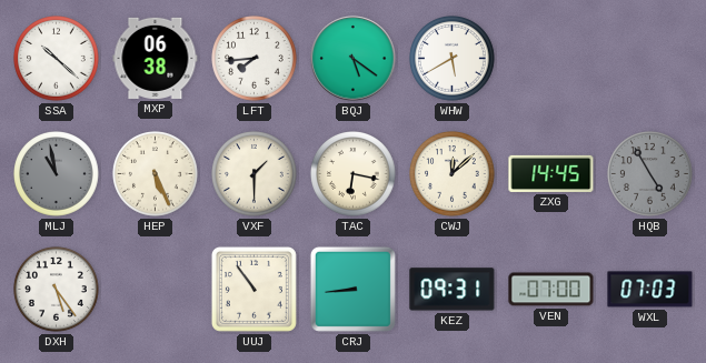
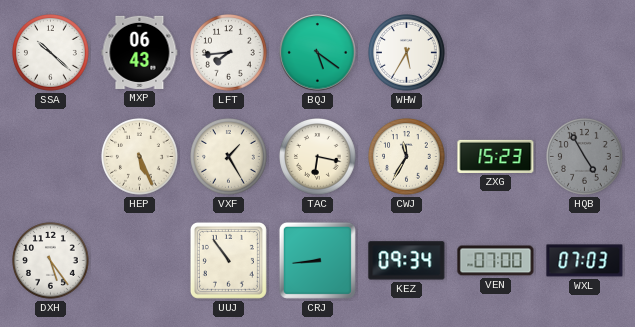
MXP: 06:38 -> 06:43 (140, 52)
WHW: 5:40 -> 5:35 (407, 53)
MLJ: 10:58 -> none (57, 174)
VXF: 1:30 -> 1:25 (229, 157)
CWJ: 12:08 -> 11:35 (407, 157)
ZXG: 14:45 -> 15:23 (496, 156)
KEZ: 09:31 -> 09:34 (407, 261)
